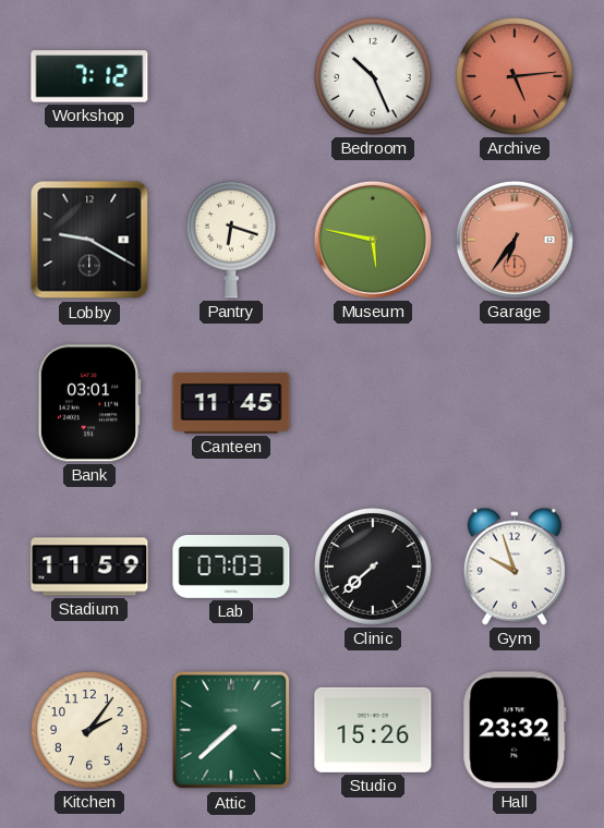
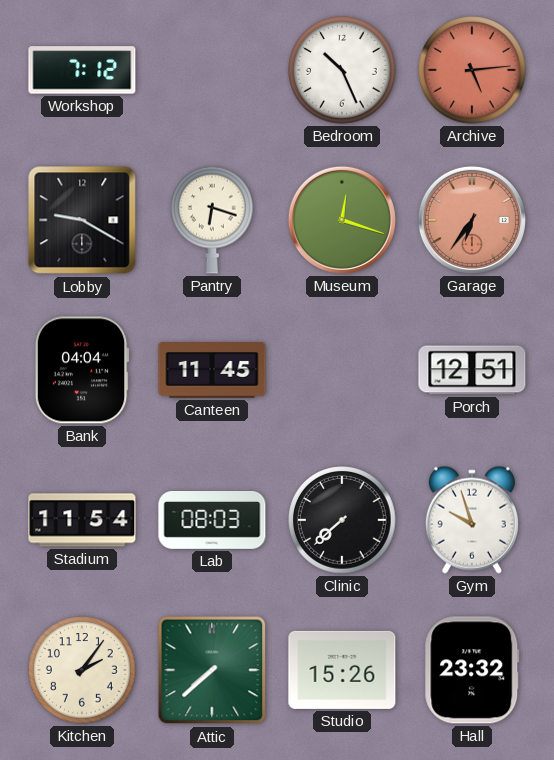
Museum: 5:47 -> 12:18 (342, 220)
Bank: 03:01 -> 04:04 (82, 370)
Porch: none -> 12:51 (472, 370)
Stadium: 11:59 -> 11:54 (82, 520)
Lab: 07:03 -> 08:03 (212, 521)
